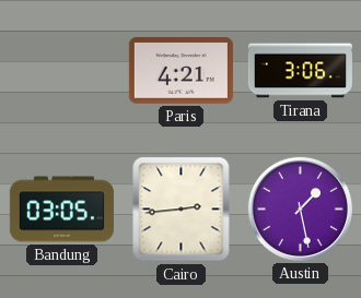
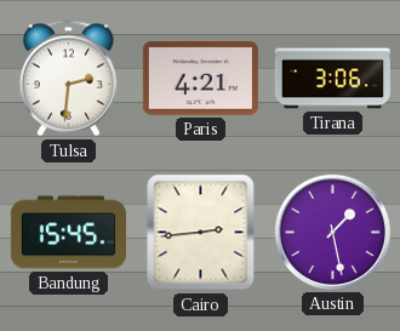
Tulsa: none -> 2:31 (68, 79)
Bandung: 03:05 -> 15:45 (68, 233)
